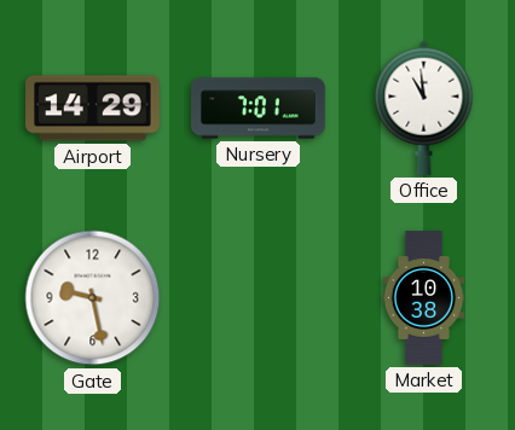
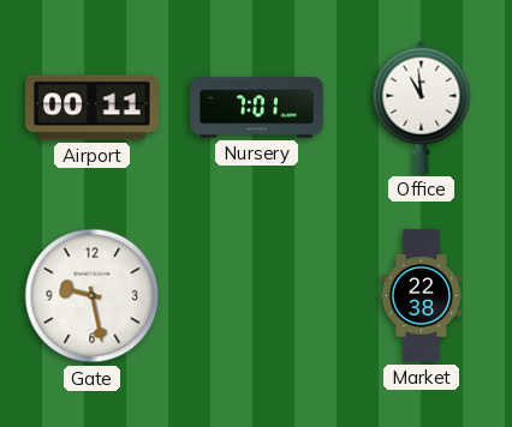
Airport: 14:29 -> 00:11 (93, 108)
Market: 10:38 -> 22:38 (422, 296)
